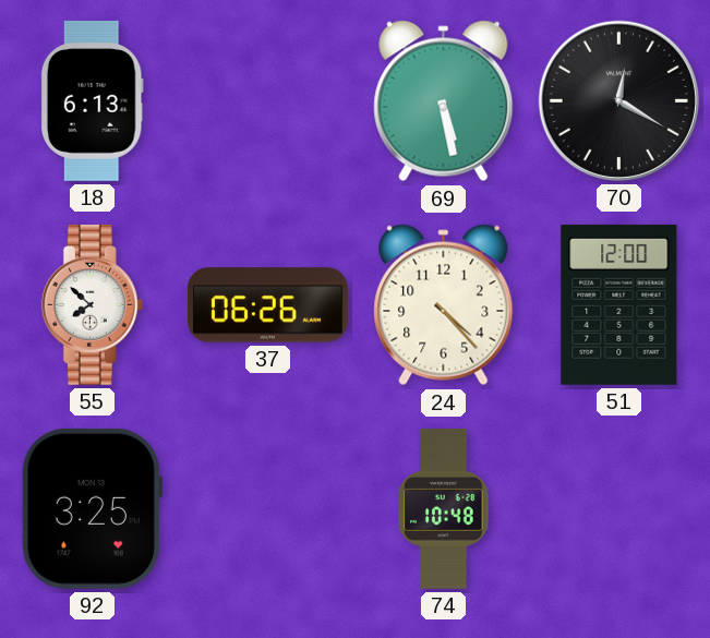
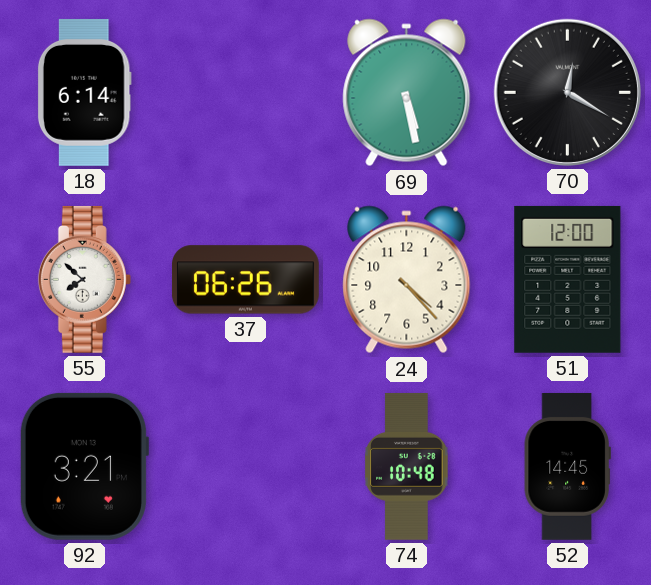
18: 6:13 -> 6:14 (84, 92)
92: 3:25 -> 3:21 (84, 466)
52: none -> 14:45 (567, 466)
